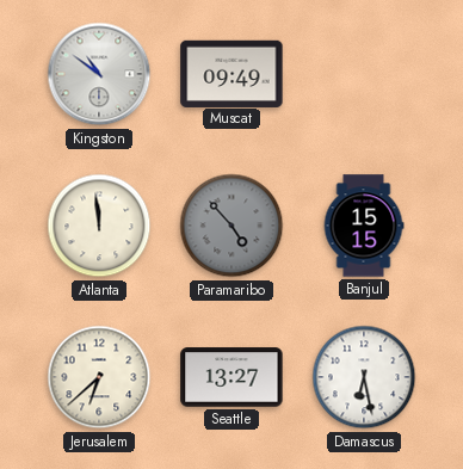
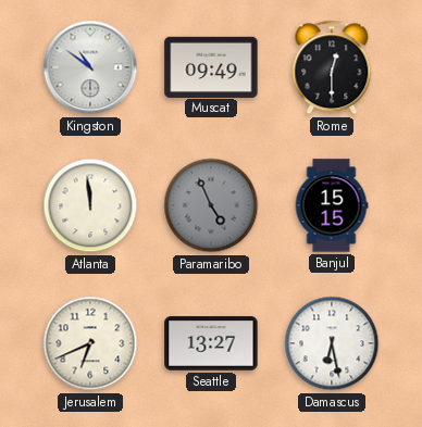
Rome: none -> 12:30 (332, 67)
Paramaribo: 4:53 -> 4:56 (211, 205)
Jerusalem: 6:38 -> 6:41 (90, 343)
